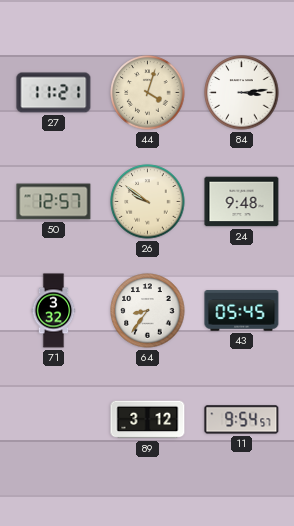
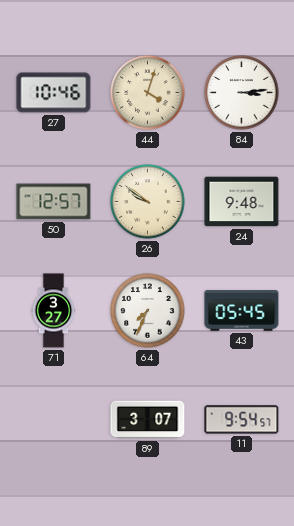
27: 11:21 -> 10:46 (54, 93)
71: 3:32 -> 3:27 (54, 311)
64: 8:36 -> 7:34 (148, 311)
89: 3:12 -> 3:07 (148, 420)
